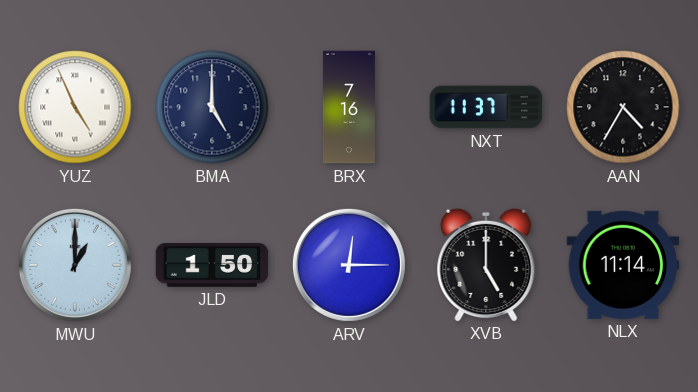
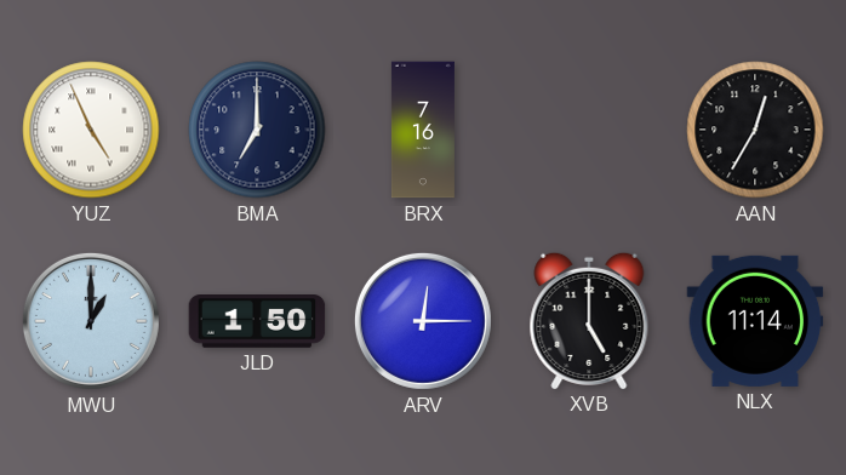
BMA: 5:00 -> 7:00 (257, 130)
NXT: 11:37 -> none (486, 107)
AAN: 4:35 -> 12:35 (755, 130)
